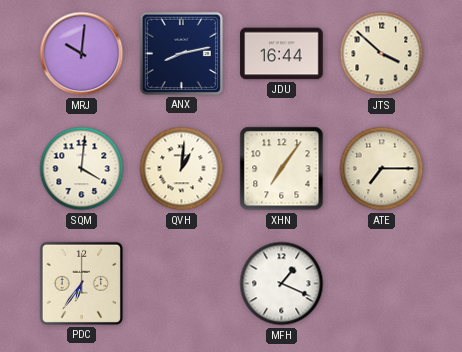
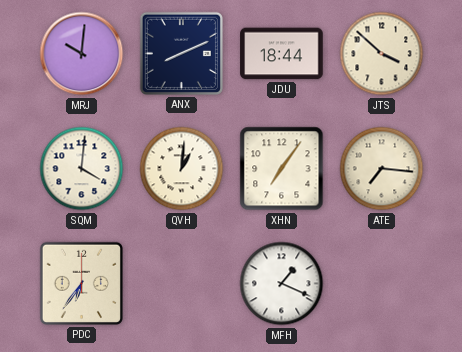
ANX: 8:13 -> 8:11 (181, 53)
JDU: 16:44 -> 18:44 (282, 54)
ATE: 7:15 -> 7:16 (382, 169)
